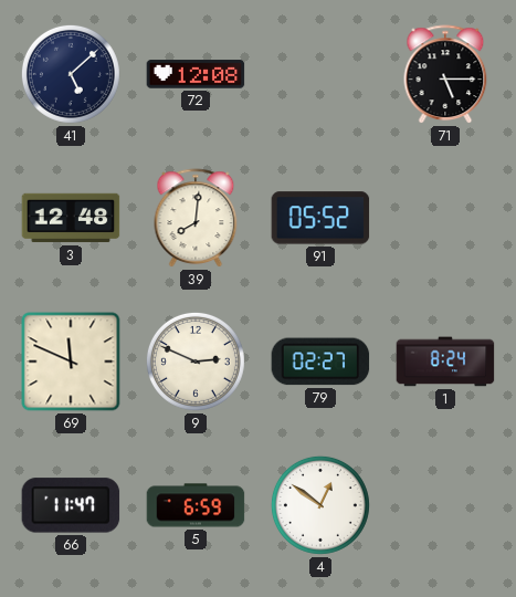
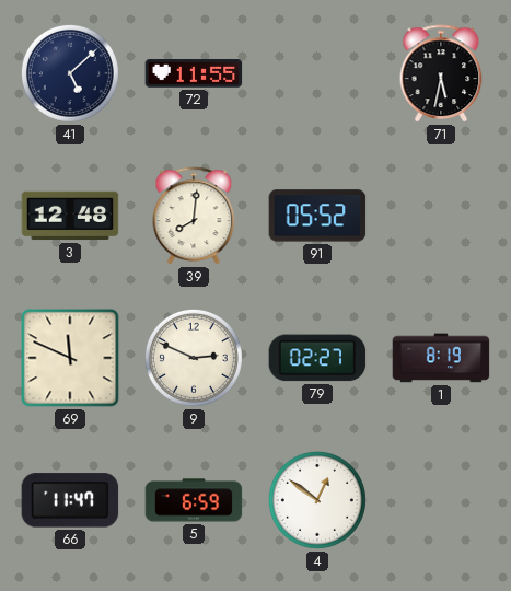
72: 12:08 -> 11:55 (194, 73)
71: 5:15 -> 5:32 (441, 73)
1: 8:24 -> 8:19 (441, 358)
